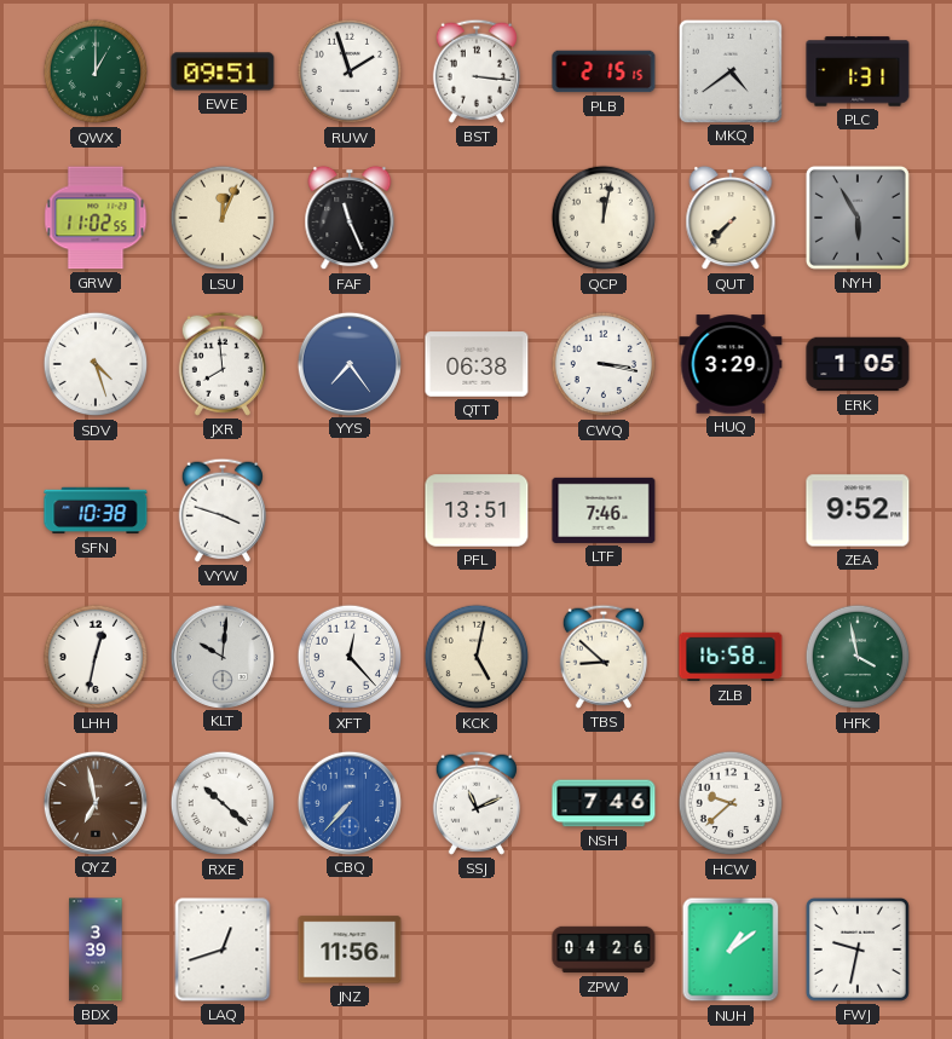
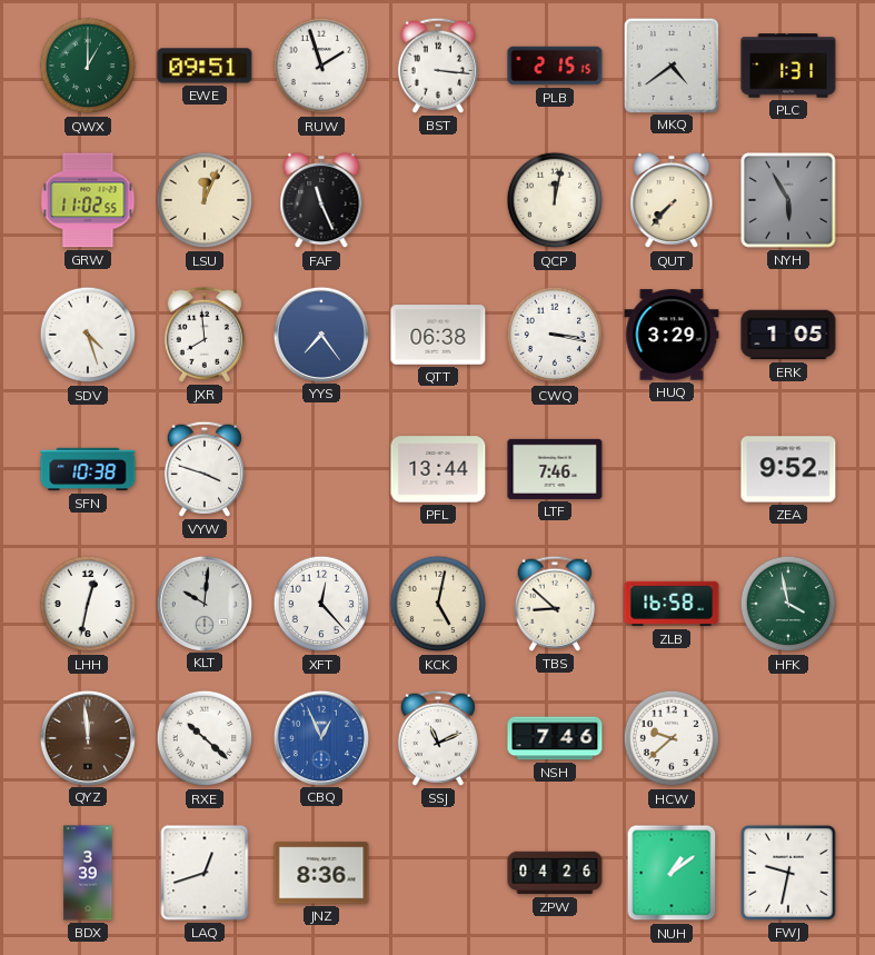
PFL: 13:51 -> 13:44 (438, 469)
QYZ: 6:58 -> 11:59 (87, 737)
CBQ: 7:37 -> 12:56 (320, 737)
JNZ: 11:56 -> 8:36 (321, 873)
